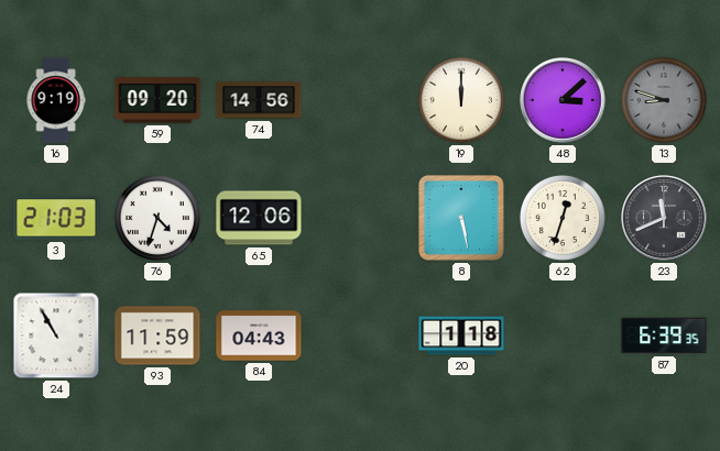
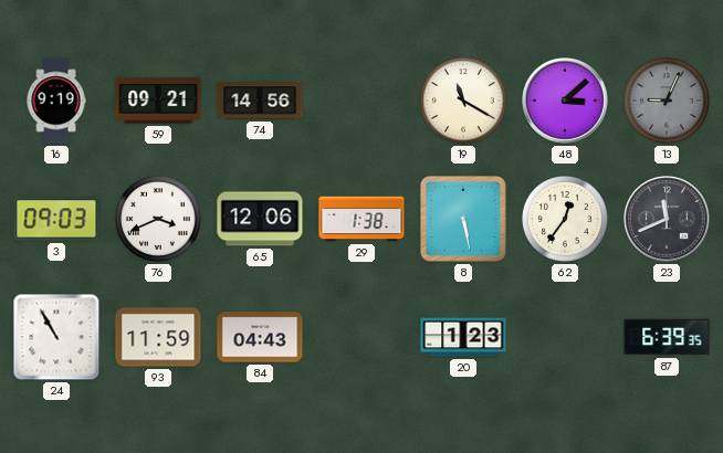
59: 09:20 -> 09:21 (158, 101)
19: 12:00 -> 11:20 (463, 101)
13: 8:48 -> 9:04 (667, 101)
3: 21:03 -> 09:03 (56, 219)
76: 4:33 -> 3:41 (158, 219)
29: none -> 1:38 (361, 219)
62: 12:33 -> 12:36 (565, 219)
20: 1:18 -> 1:23 (463, 337)
